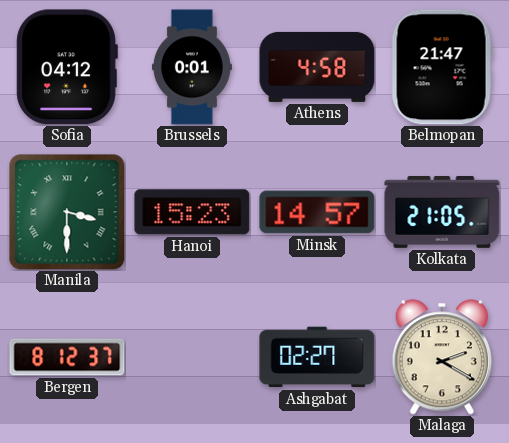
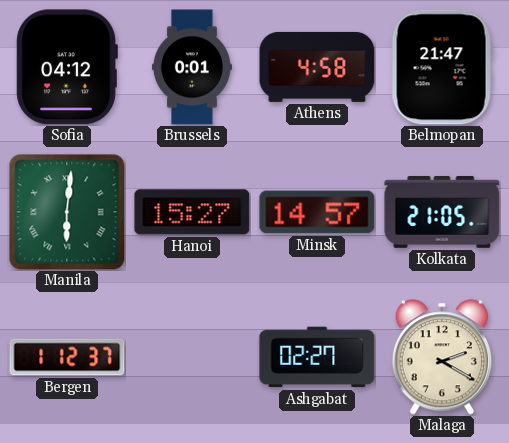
Manila: 3:30 -> 6:01 (67, 212)
Hanoi: 15:23 -> 15:27 (192, 212)
Bergen: 8:12 -> 1:12 (67, 357)
